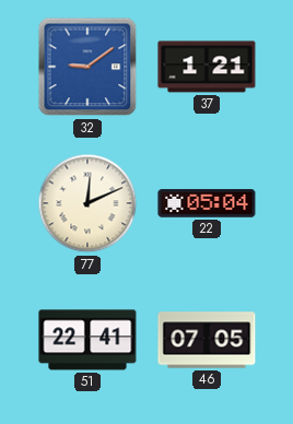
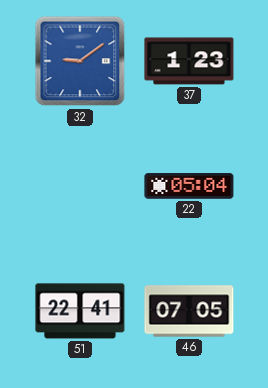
37: 1:21 -> 1:23 (189, 61)
77: 12:11 -> none (87, 203)
